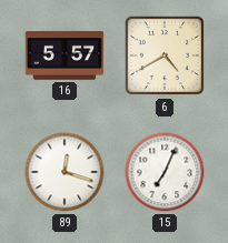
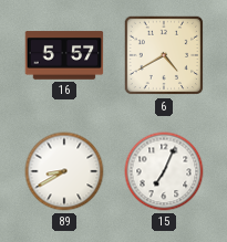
89: 12:18 -> 8:40 (64, 171)
